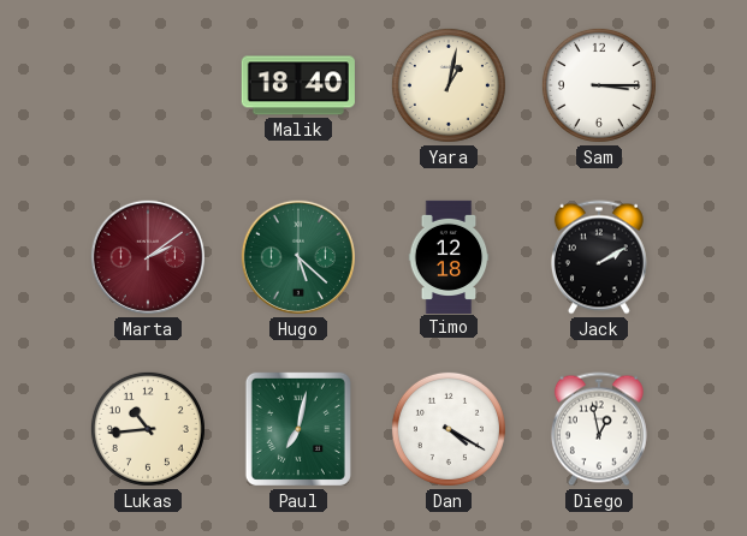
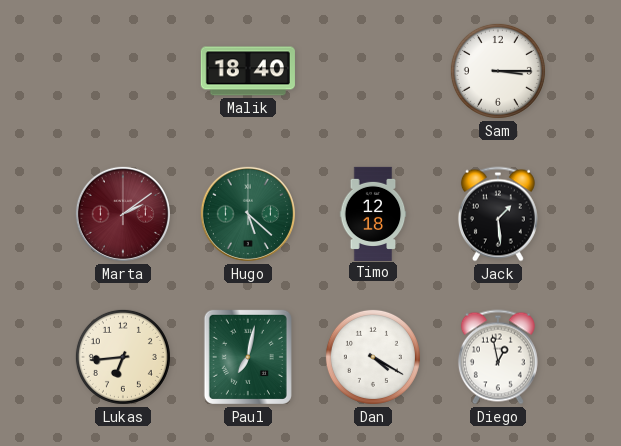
Yara: 1:02 -> none (449, 85)
Jack: 2:10 -> 1:29 (498, 214)
Lukas: 10:44 -> 6:44 (123, 357)
